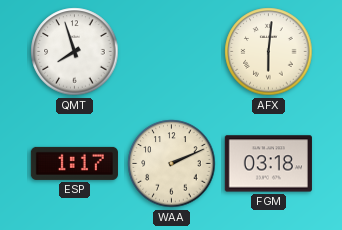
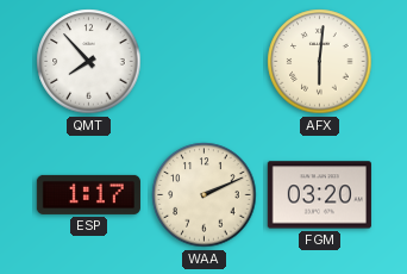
QMT: 7:57 -> 7:53 (89, 62)
FGM: 03:18 -> 03:20 (319, 195)
